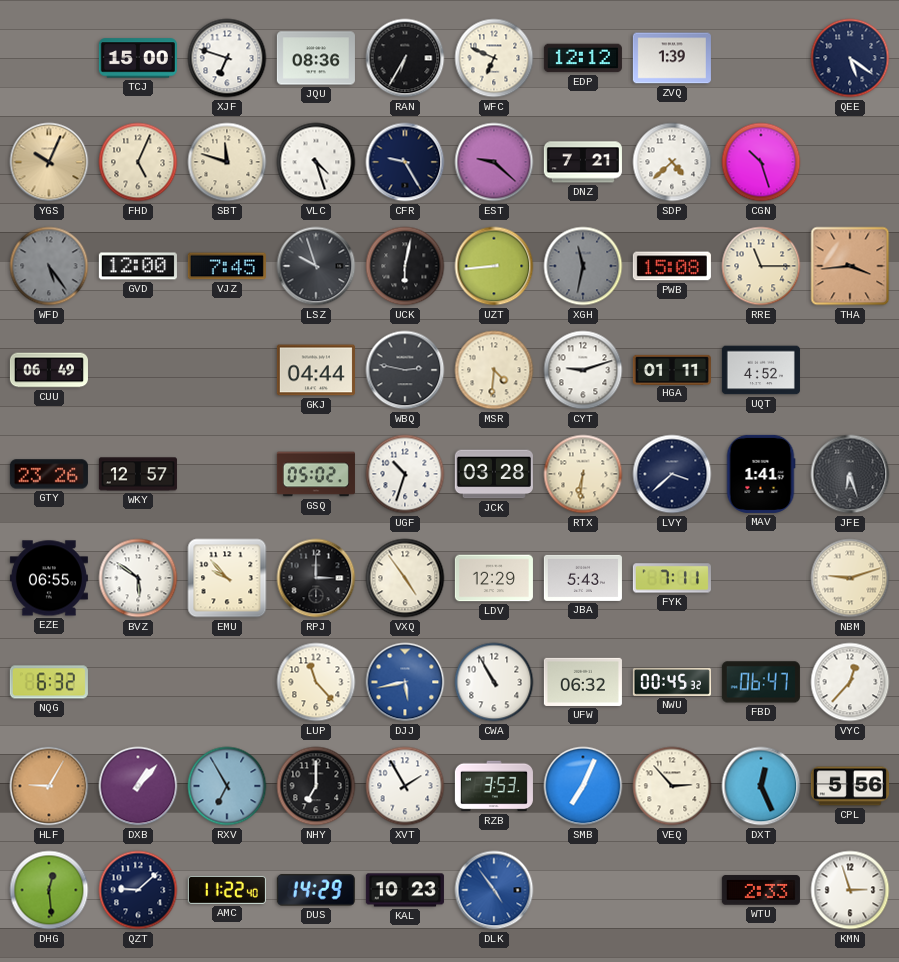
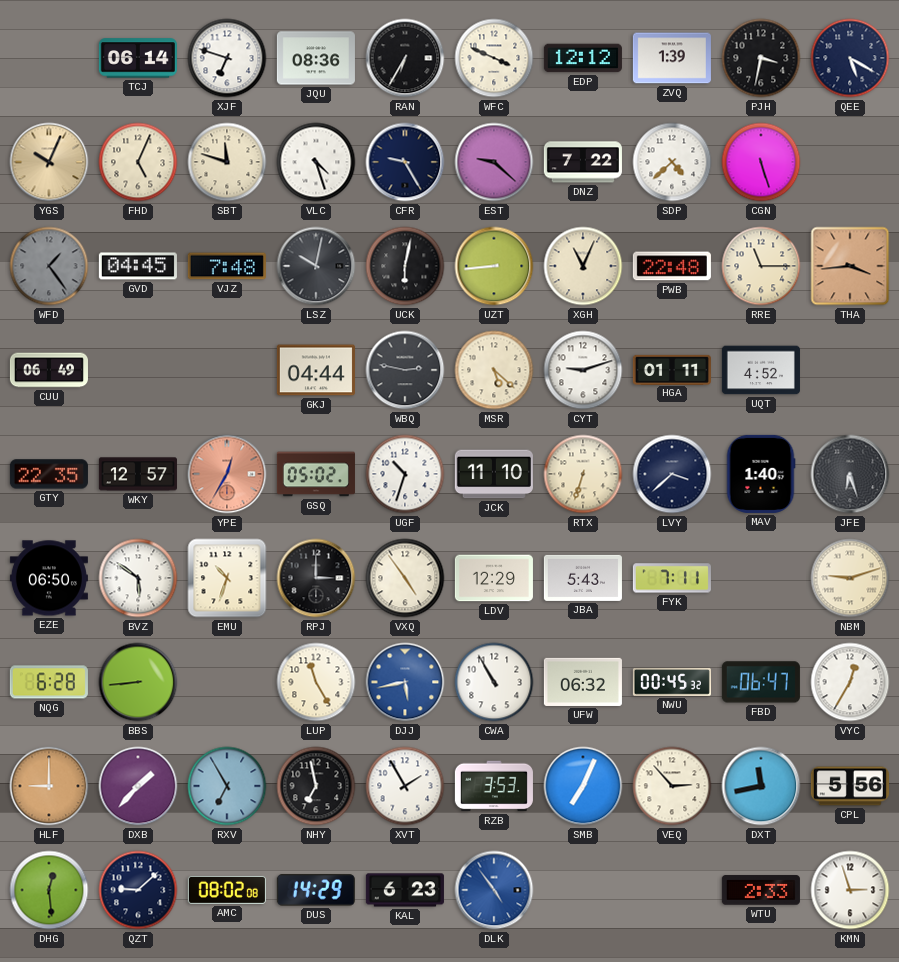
TCJ: 15:00 -> 06:14 (138, 58)
WFC: 6:49 -> 3:49 (494, 58)
PJH: none -> 3:32 (761, 58)
QEE: 5:21 -> 5:20 (850, 58)
DNZ: 7:21 -> 7:22 (583, 162)
CGN: 10:27 -> 5:27 (761, 162)
WFD: 5:24 -> 1:24 (49, 266)
GVD: 12:00 -> 04:45 (138, 266)
VJZ: 7:45 -> 7:48 (227, 266)
LSZ: 9:57 -> 10:02 (316, 266)
XGH: 11:32 -> 11:04 (583, 266)
XGH dial: grey -> cream (583, 266)
PWB: 15:08 -> 22:48 (672, 266)
MSR: 4:31 -> 5:22 (494, 370)
GTY: 23:26 -> 22:35 (49, 474)
YPE: none -> 12:35 (227, 474)
JCK: 03:28 -> 11:10 (494, 474)
RTX: 6:31 -> 6:33 (583, 474)
MAV: 1:41 -> 1:40 (761, 474)
EZE: 06:55 -> 06:50 (49, 578)
EMU: 9:53 -> 10:33 (227, 578)
NQG: 6:32 -> 6:28 (49, 682)
BBS: none -> 8:44 (138, 682)
LUP: 11:23 -> 11:25 (316, 682)
VYC: 12:37 -> 12:35 (850, 682)
HLF: 9:05 -> 9:00 (49, 786)
DXB: 1:07 -> 1:37 (138, 786)
NHY: 7:00 -> 6:58 (316, 786)
DXT: 12:26 -> 11:43 (761, 786)
AMC: 11:22 -> 08:02 (227, 890)
KAL: 10:23 -> 6:23 (405, 890)
